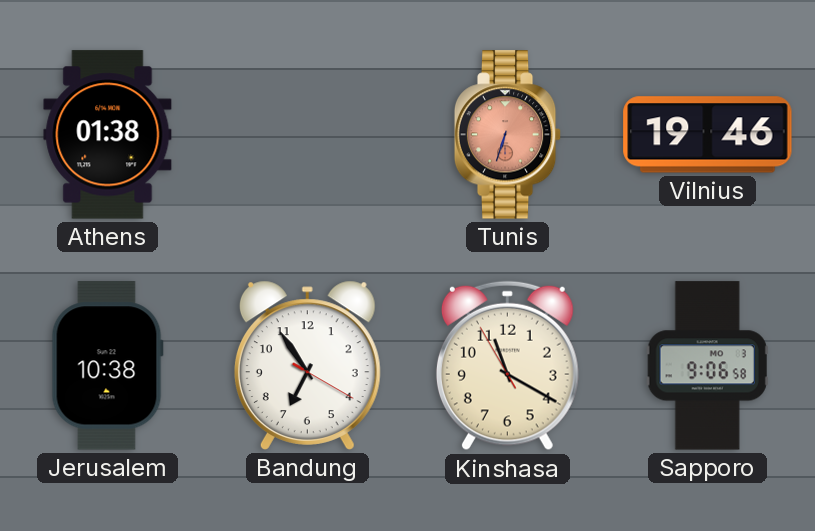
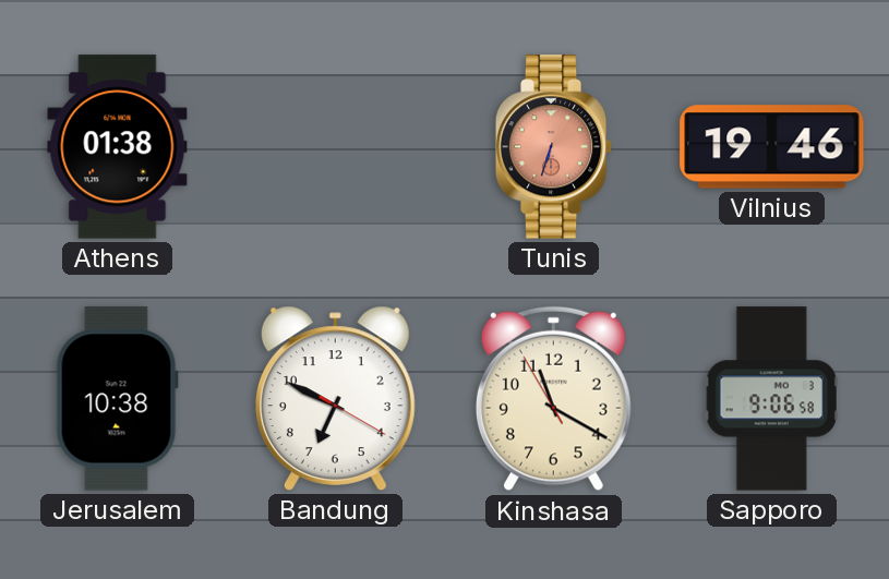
Bandung: 6:54 -> 6:49 (335, 398)
